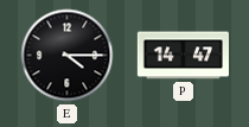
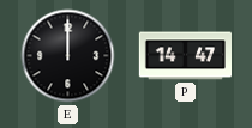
E: 4:15 -> 12:00 (68, 56)
